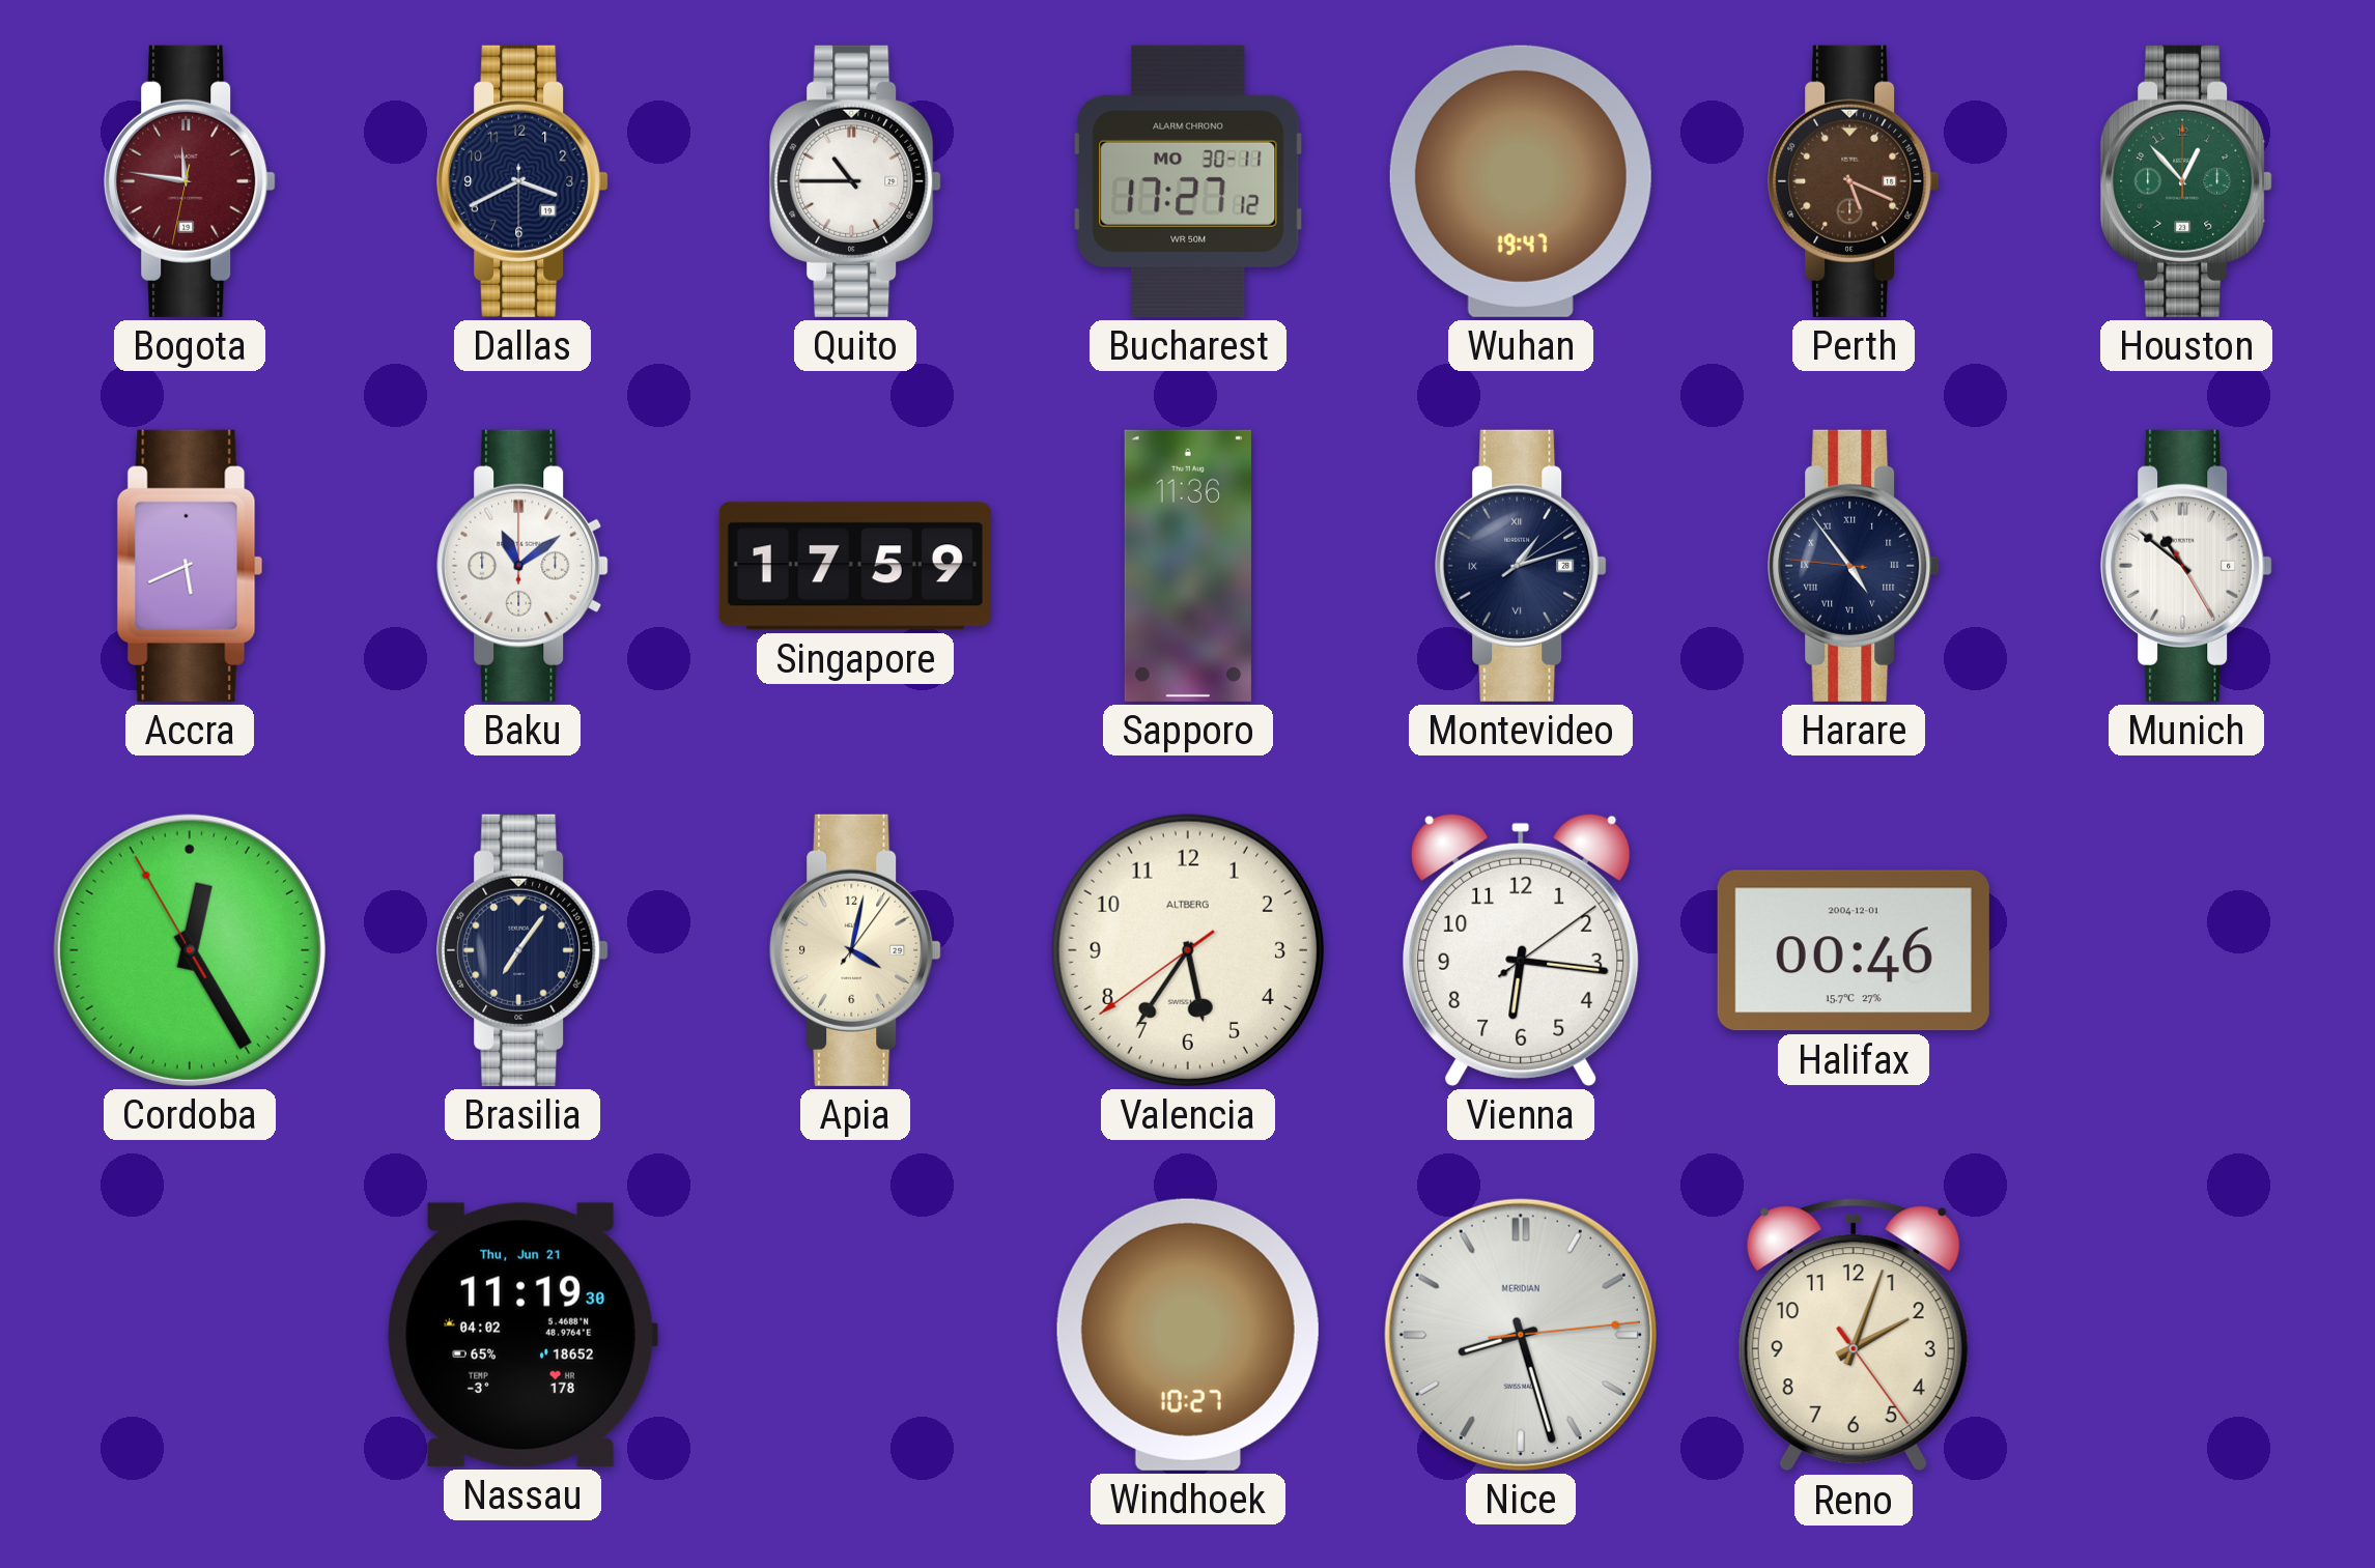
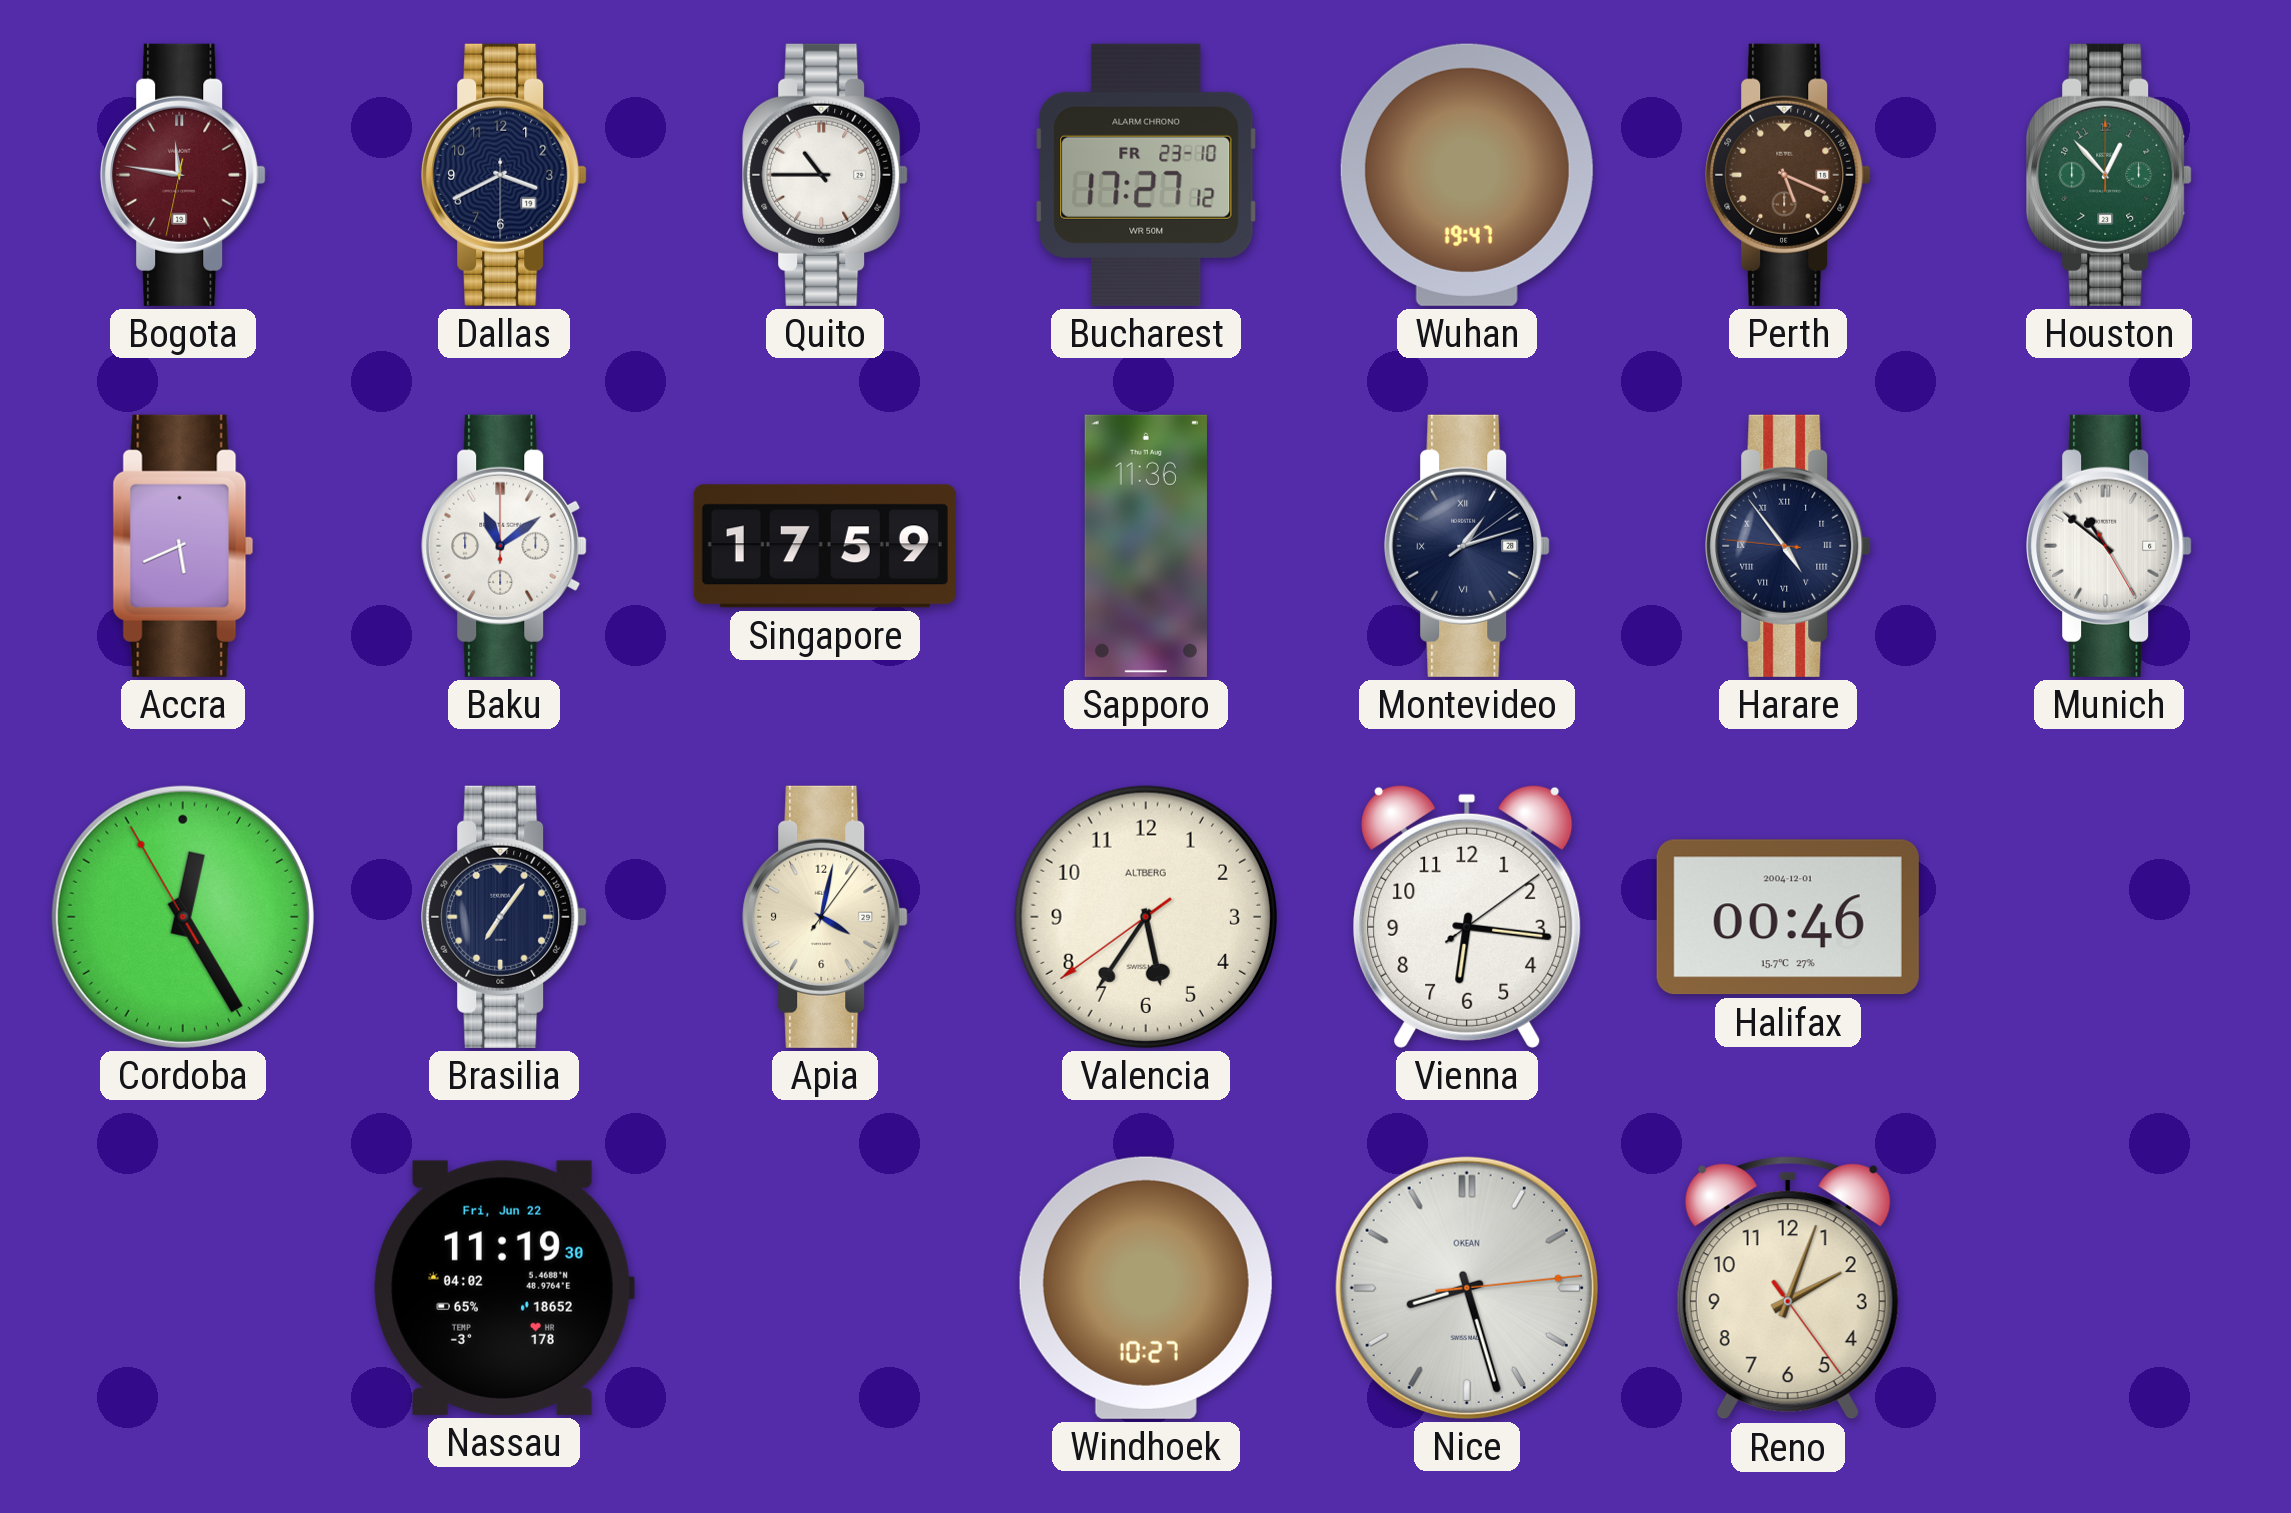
Bucharest date: MO 30-11 -> FR 23-10 (1146, 175)
Nassau date: Thu, Jun 21 -> Fri, Jun 22 (504, 1288)
Nice brand: MERIDIAN -> OKEAN (1467, 1288)
